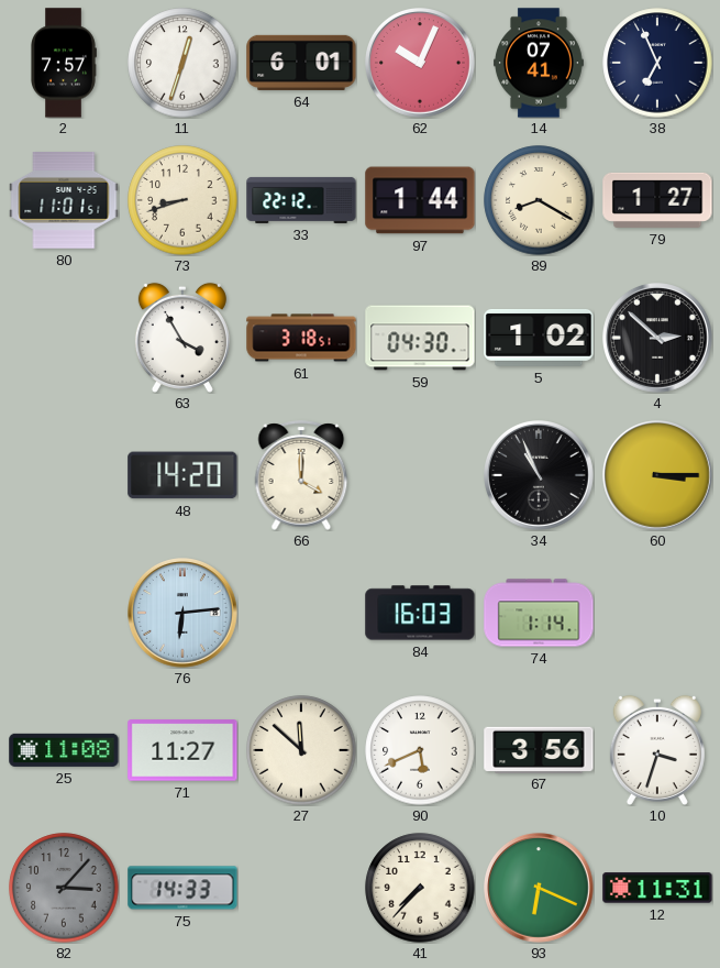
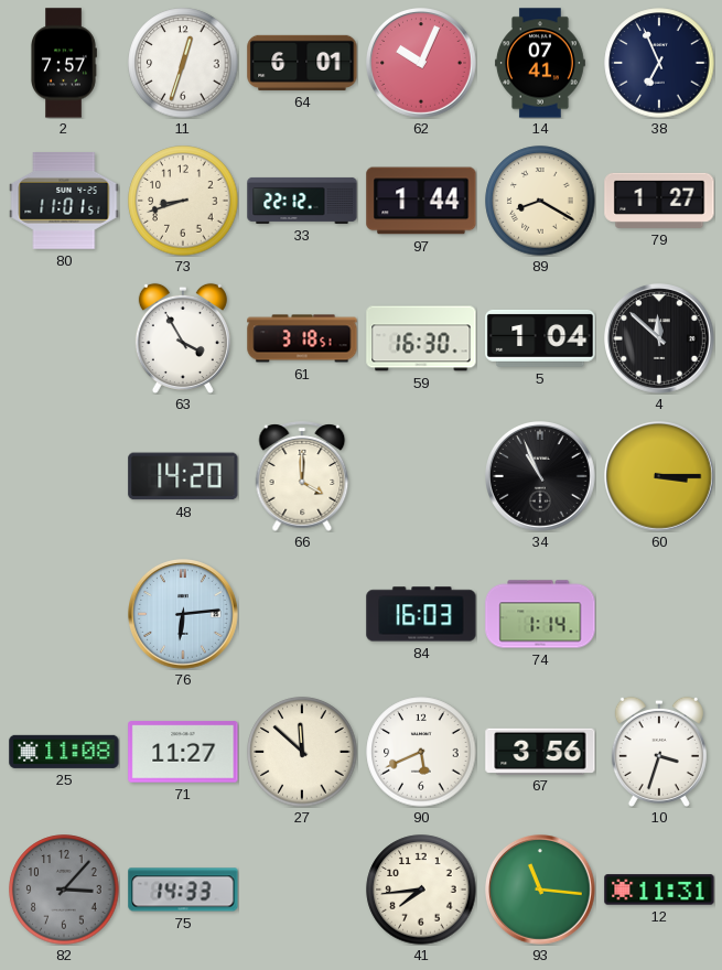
59: 04:30 -> 16:30 (421, 338)
5: 1:02 -> 1:04 (540, 338)
4: 2:52 -> 11:52 (660, 339)
41: 7:37 -> 7:44 (421, 890)
93: 6:19 -> 11:16 (541, 891)
